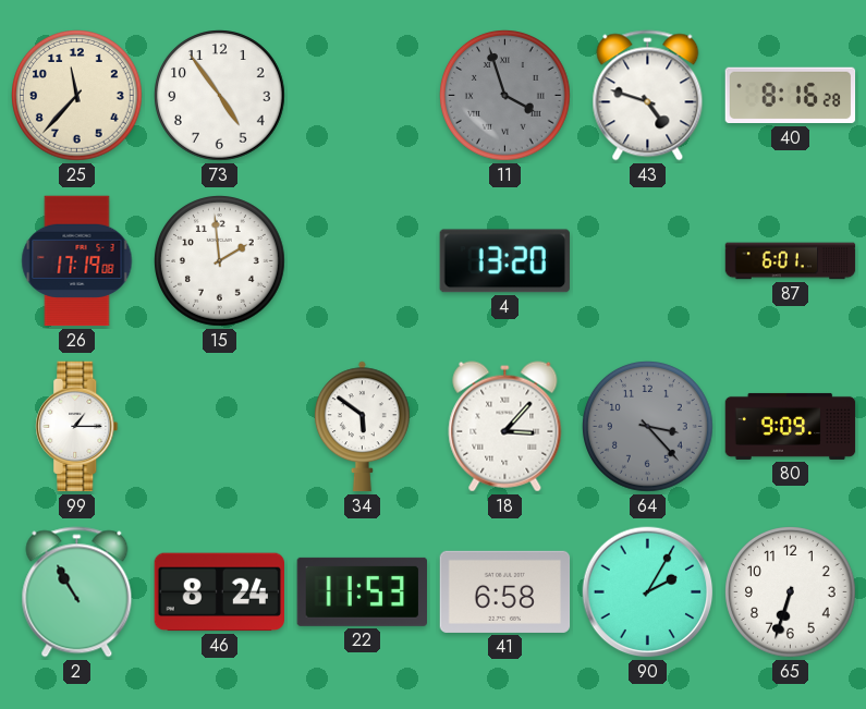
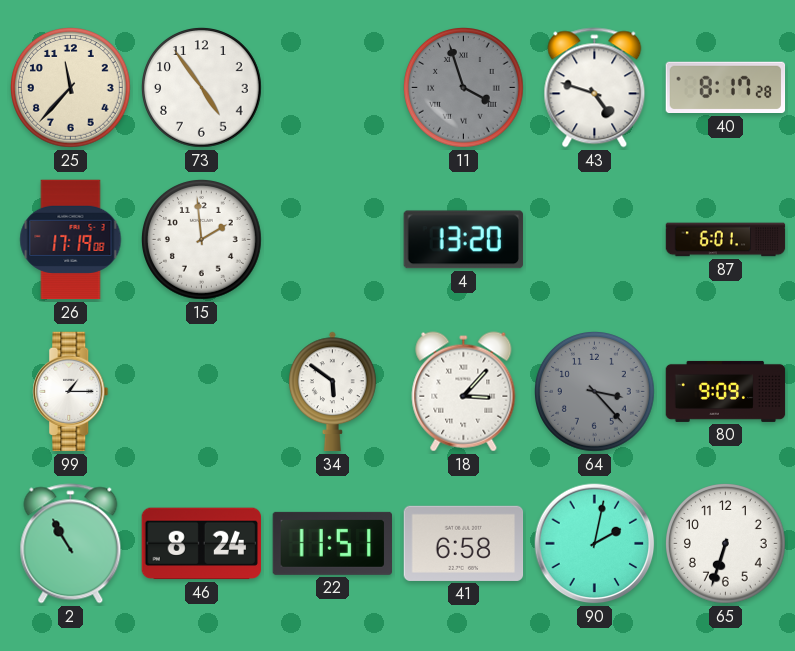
40: 8:16 -> 8:17 (726, 88)
22: 11:53 -> 11:51 (332, 543)
90: 2:05 -> 2:02 (595, 544)
